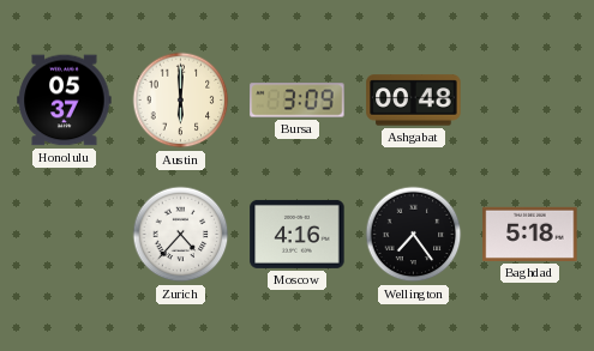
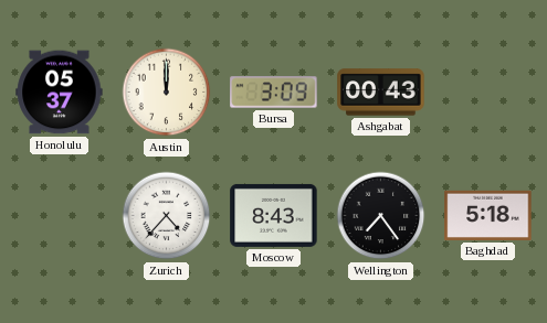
Austin: 6:00 -> 12:00 (167, 93)
Ashgabat: 00:48 -> 00:43 (381, 93)
Moscow: 4:16 -> 8:43 (274, 215)
